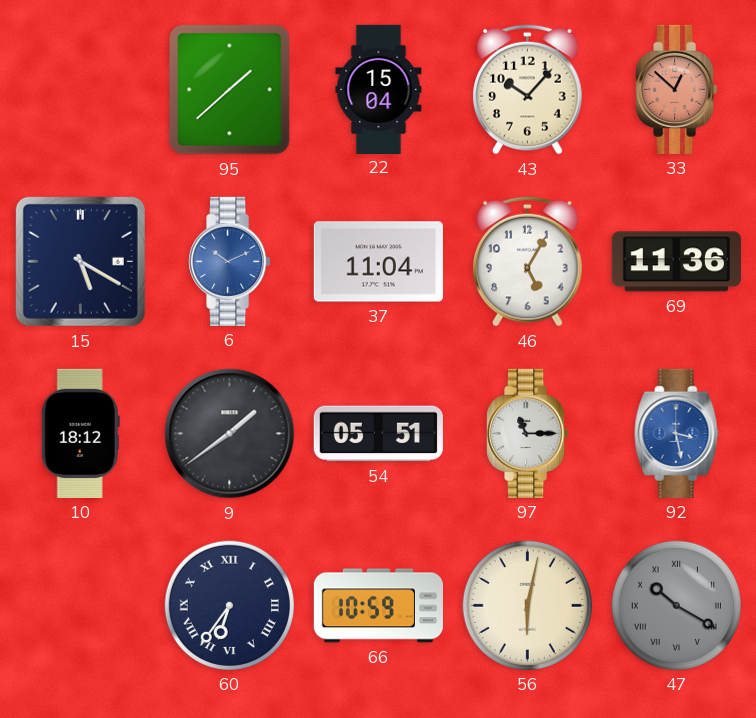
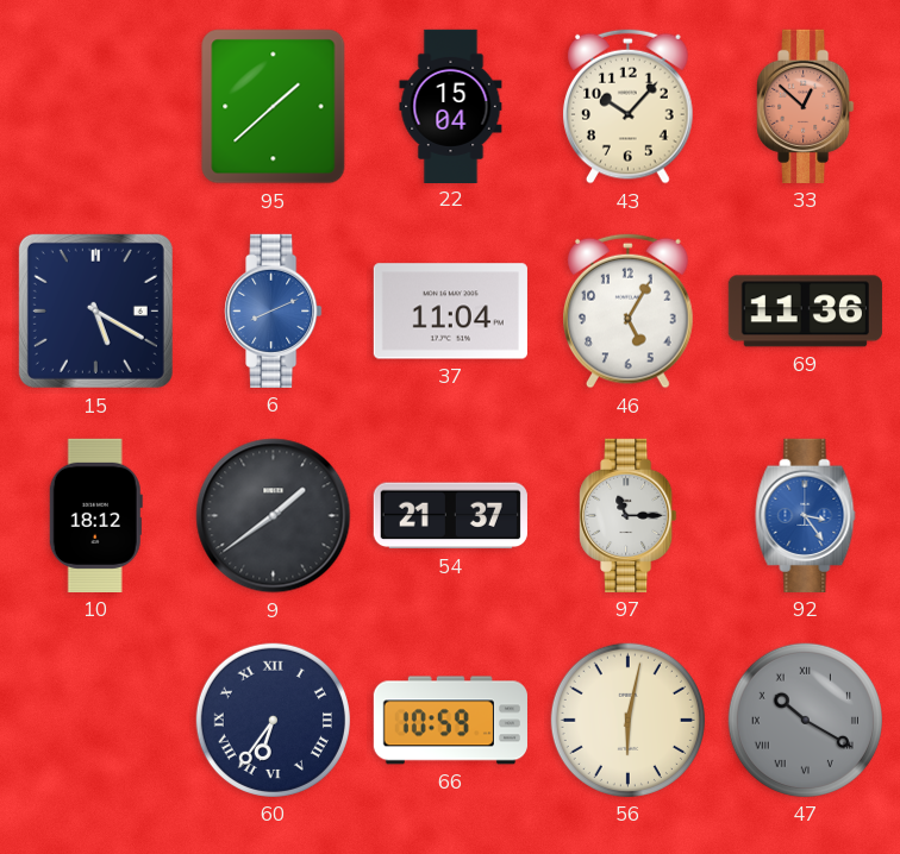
6: 10:11 -> 8:11 (274, 310)
54: 05:51 -> 21:37 (450, 516)
92: 3:28 -> 3:24 (806, 515)
